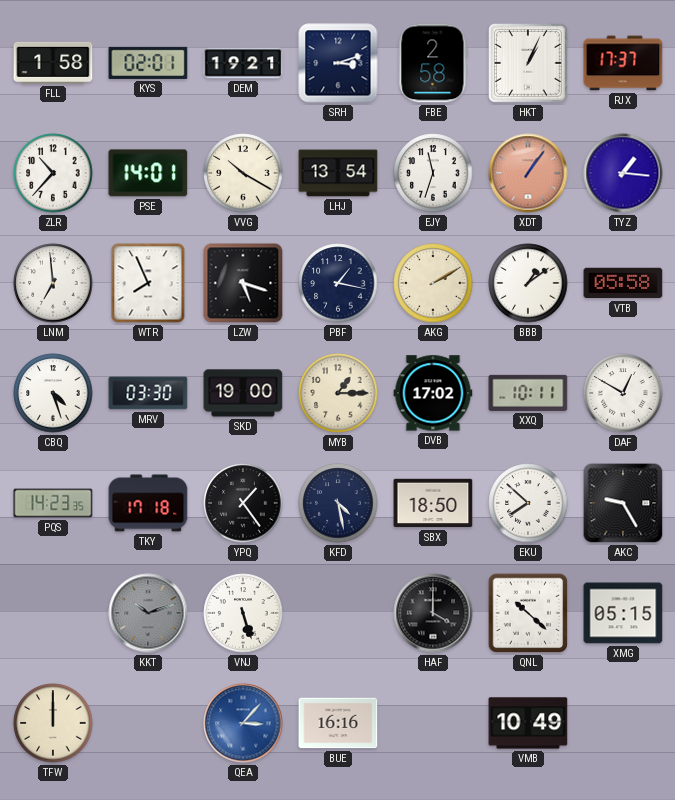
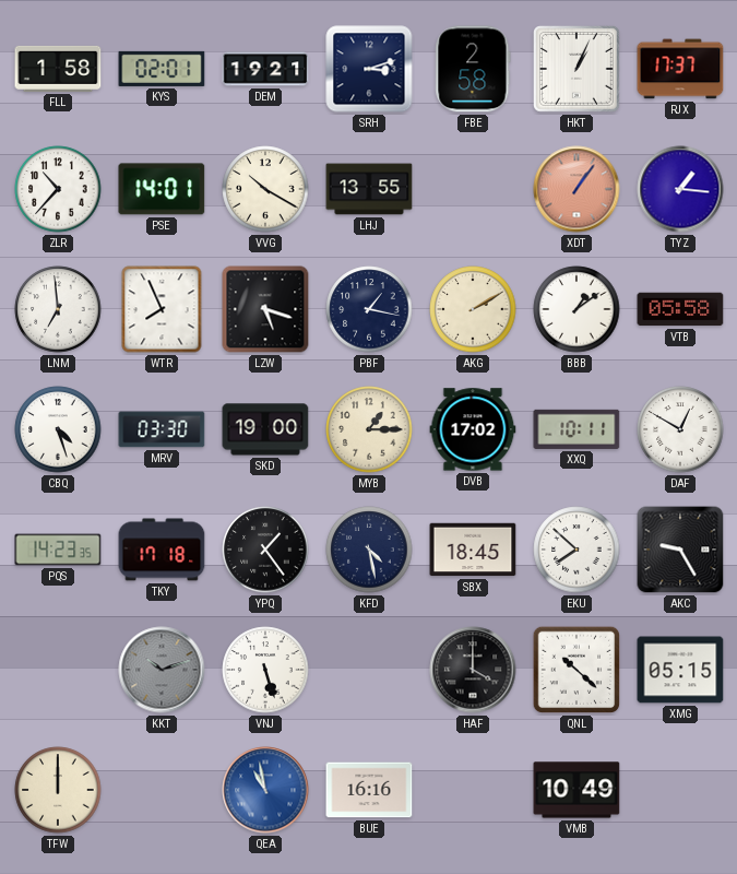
LHJ: 13:54 -> 13:55 (369, 189)
EJY: 11:33 -> none (433, 173)
SBX: 18:50 -> 18:45 (473, 550)
QEA: 3:07 -> 10:58 (265, 790)
